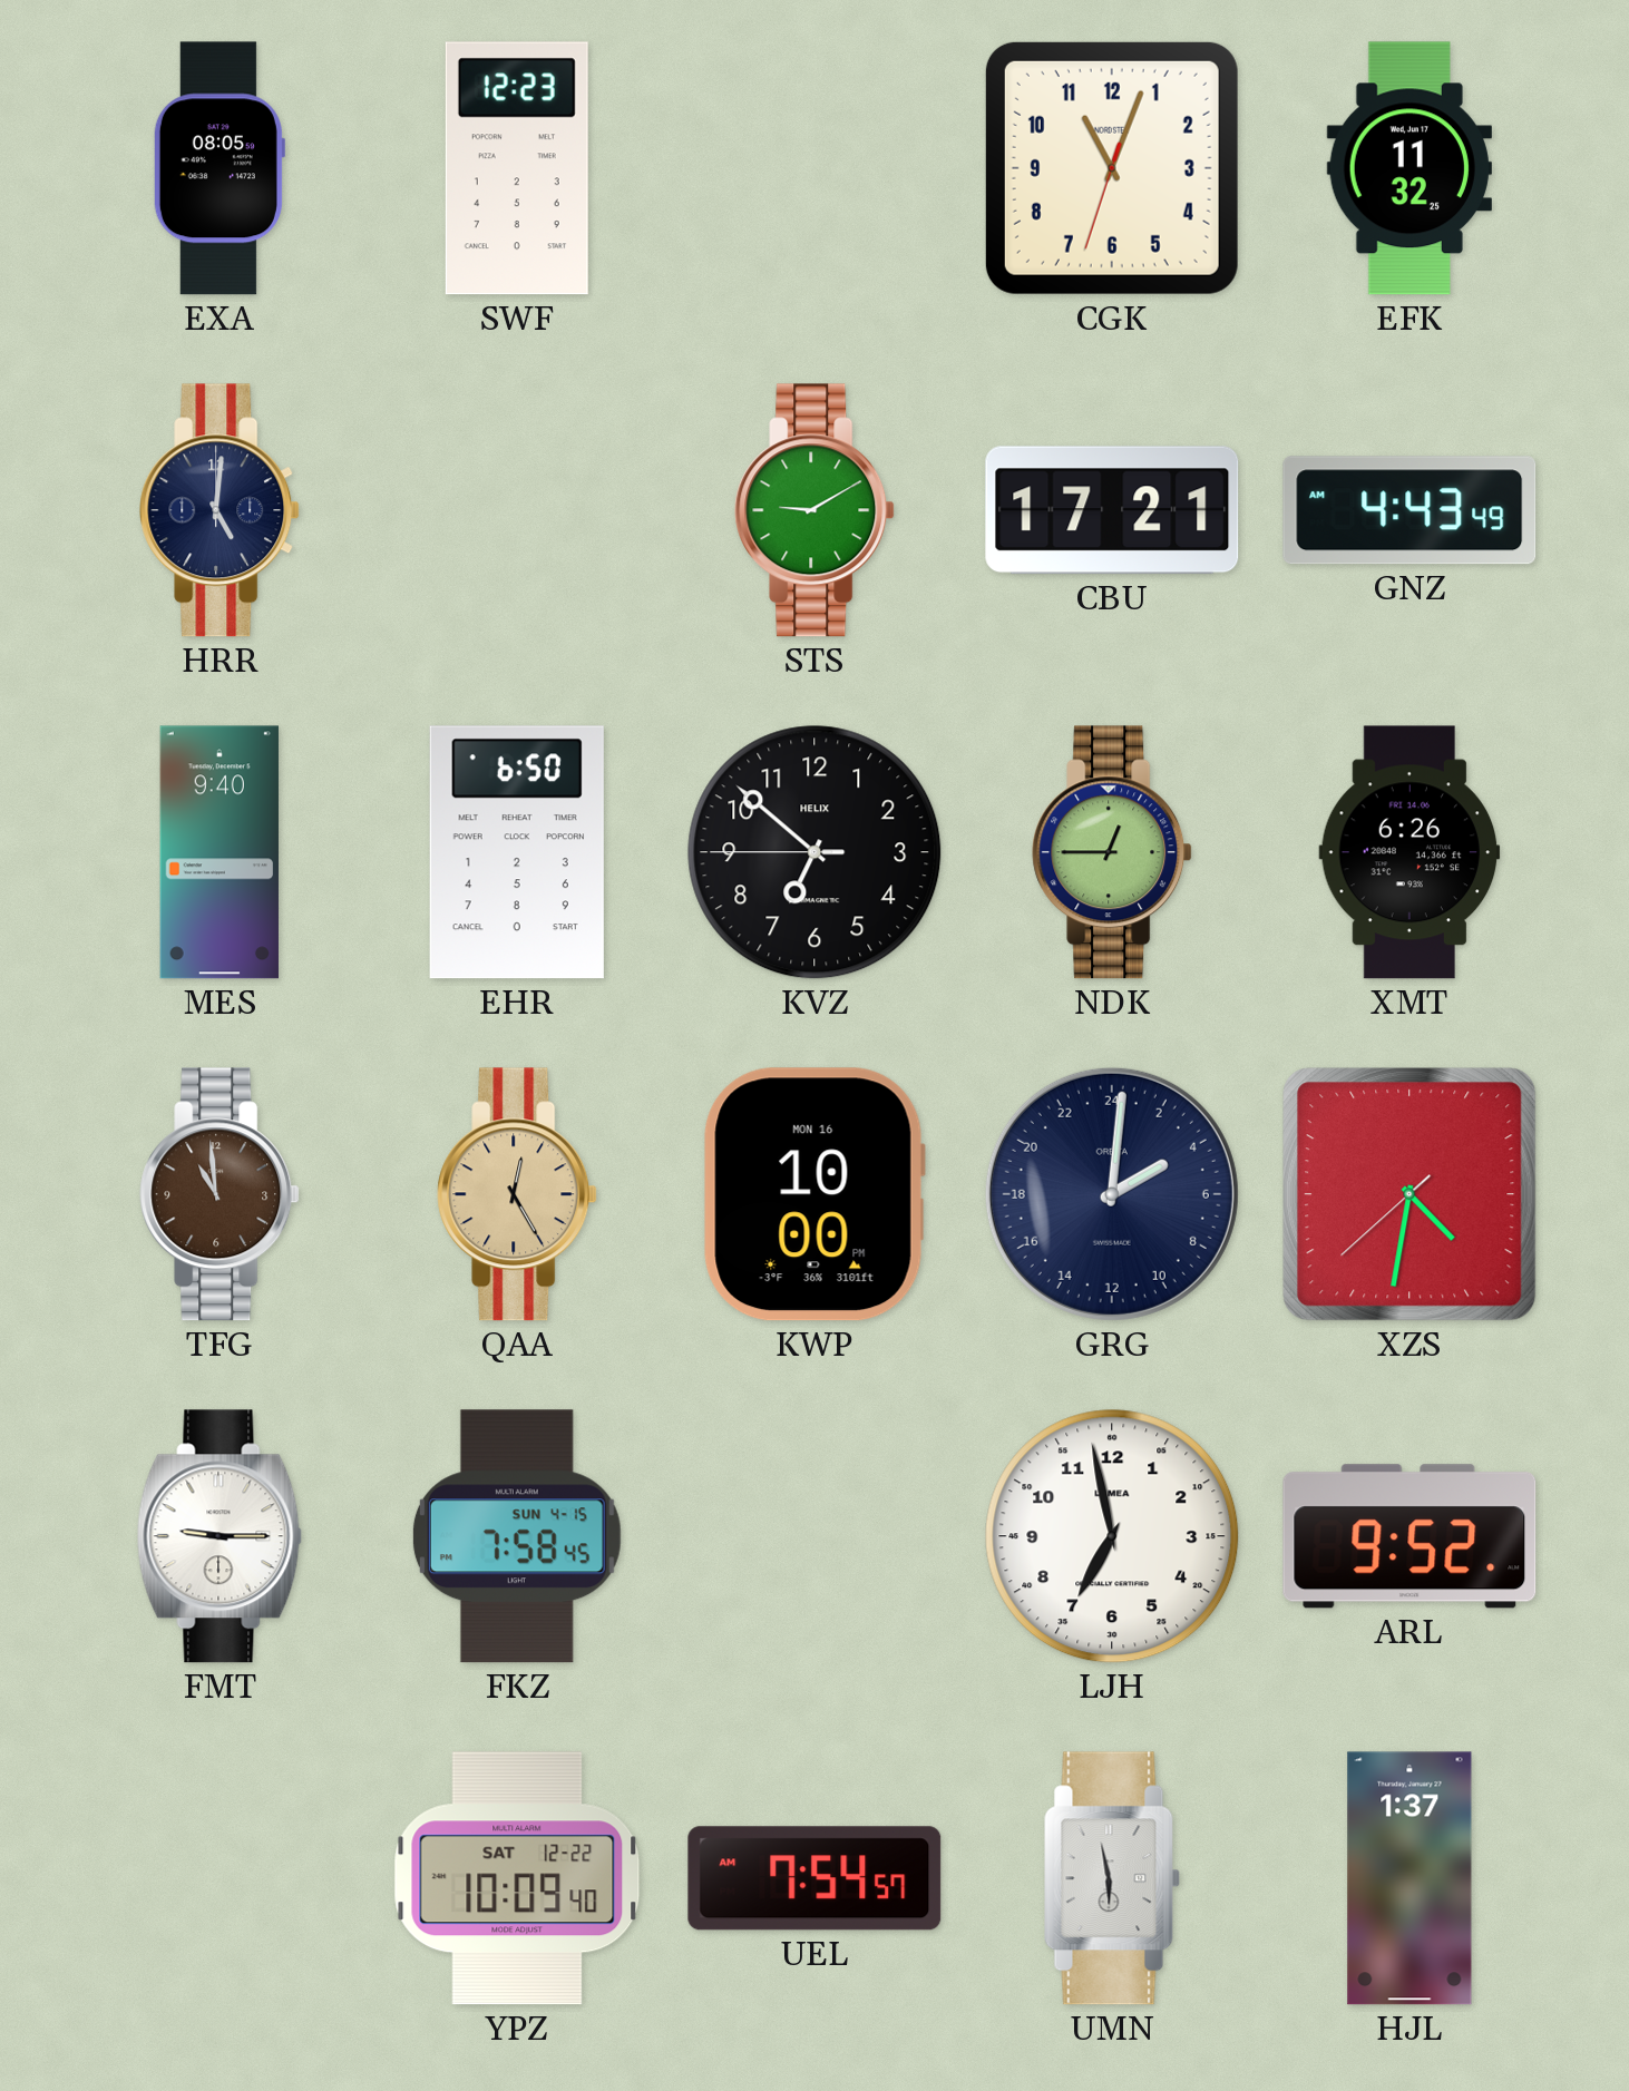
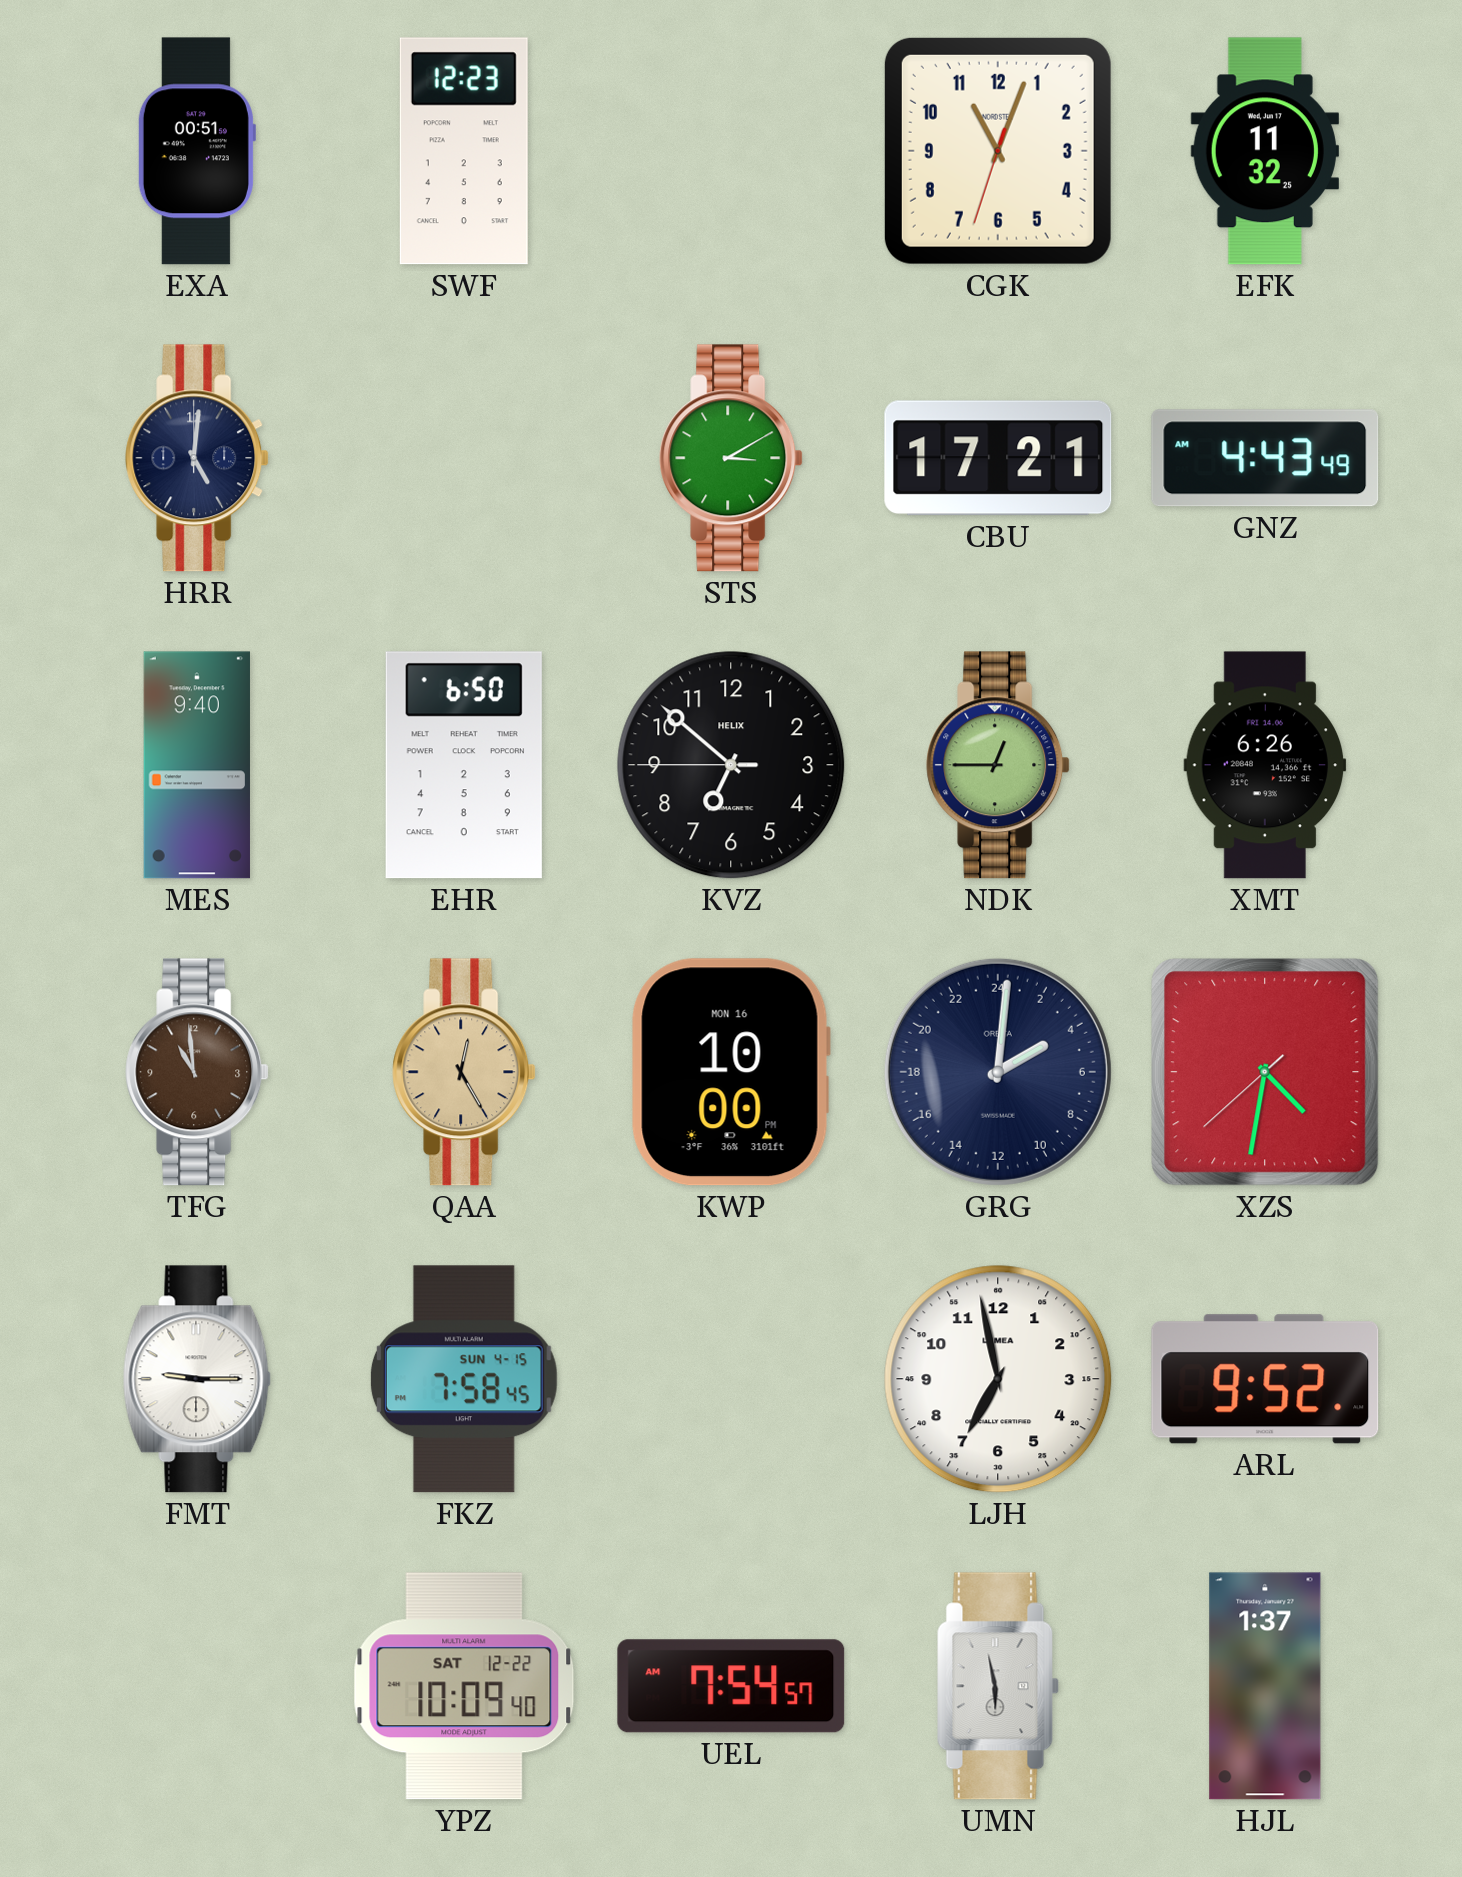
EXA: 08:05 -> 00:51 (196, 151)
STS: 9:10 -> 3:10 (731, 458)
